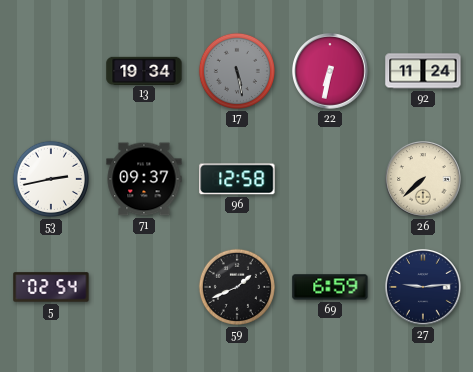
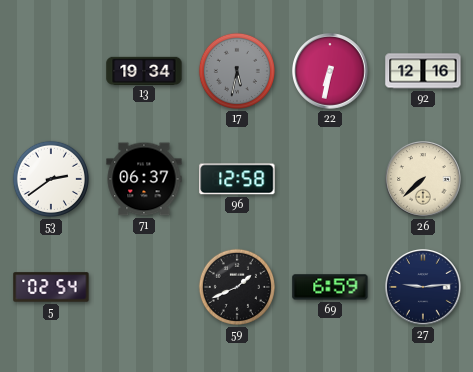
17: 5:28 -> 5:32 (237, 71)
92: 11:24 -> 12:16 (423, 71)
53: 2:43 -> 2:39 (51, 179)
71: 09:37 -> 06:37 (144, 179)
